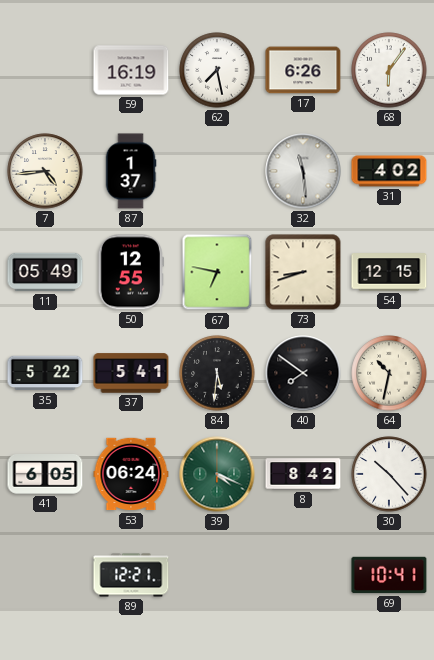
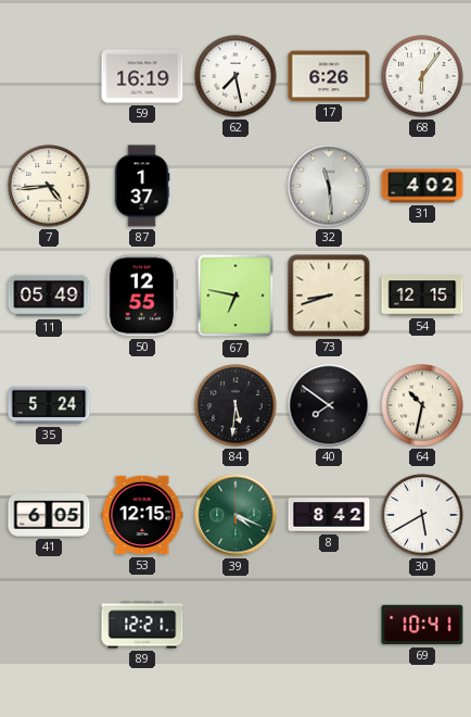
35: 5:22 -> 5:24 (49, 405)
37: 5:41 -> none (131, 373)
53: 06:24 -> 12:15 (142, 515)
30: 10:23 -> 5:40 (422, 515)
